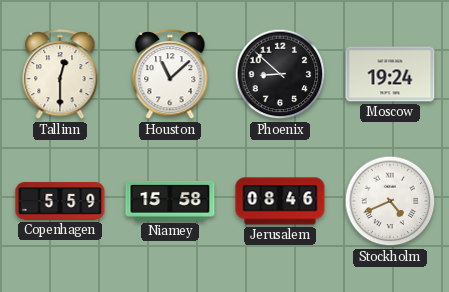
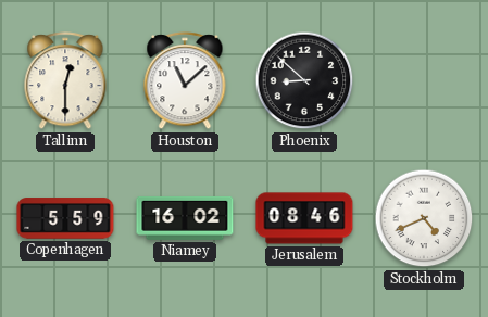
Moscow: 19:24 -> none (390, 74)
Niamey: 15:58 -> 16:02 (185, 218)
